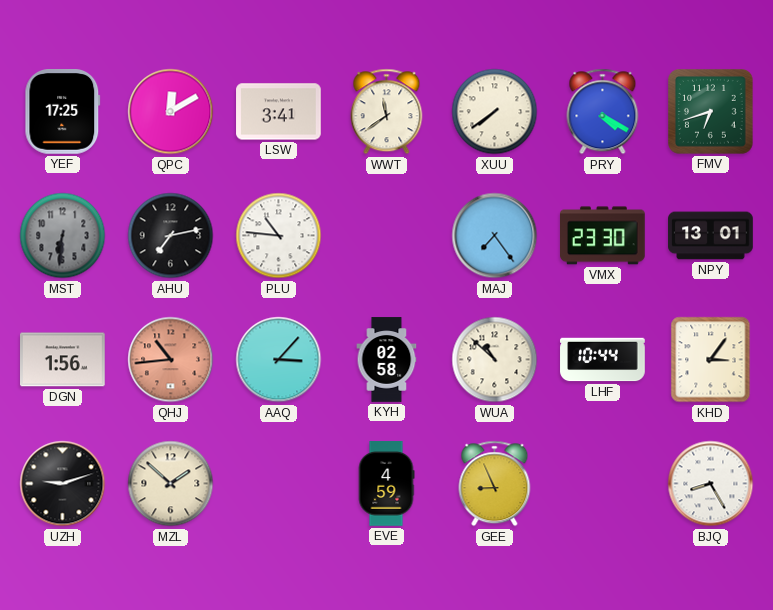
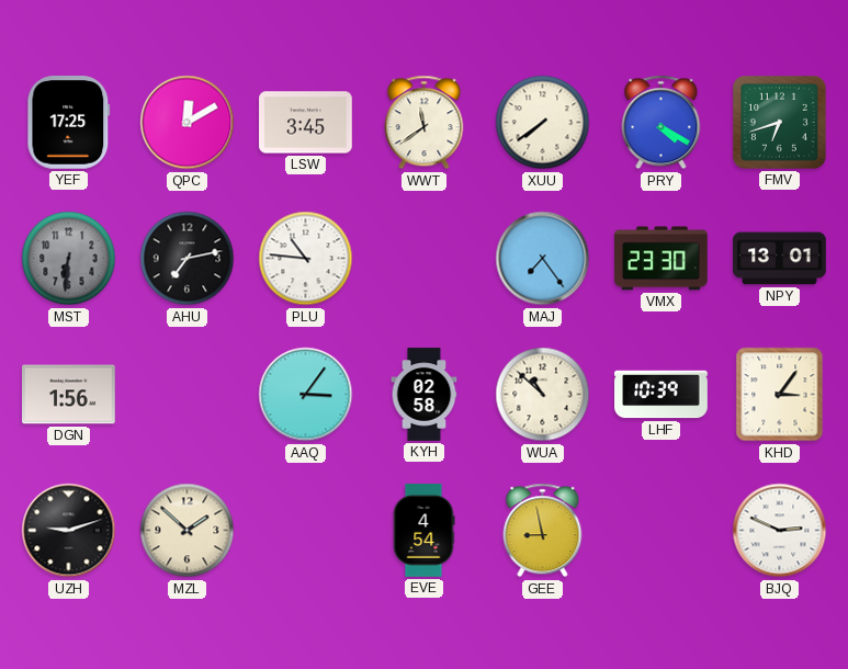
LSW: 3:41 -> 3:45 (306, 123)
QHJ: 10:44 -> none (171, 360)
AAQ: 3:07 -> 3:06 (306, 395)
LHF: 10:44 -> 10:39 (662, 395)
EVE: 4:59 -> 4:54 (423, 531)
GEE: 8:56 -> 8:58 (543, 531)
BJQ: 8:25 -> 2:49 (780, 531)
